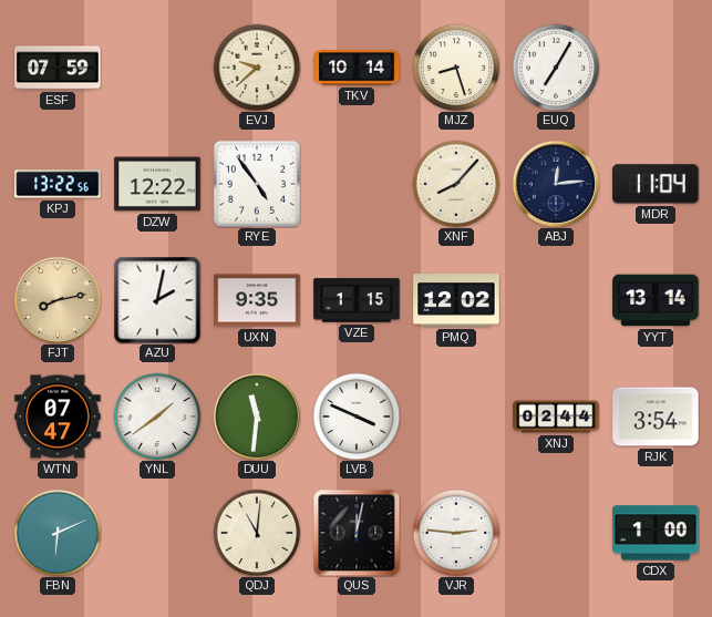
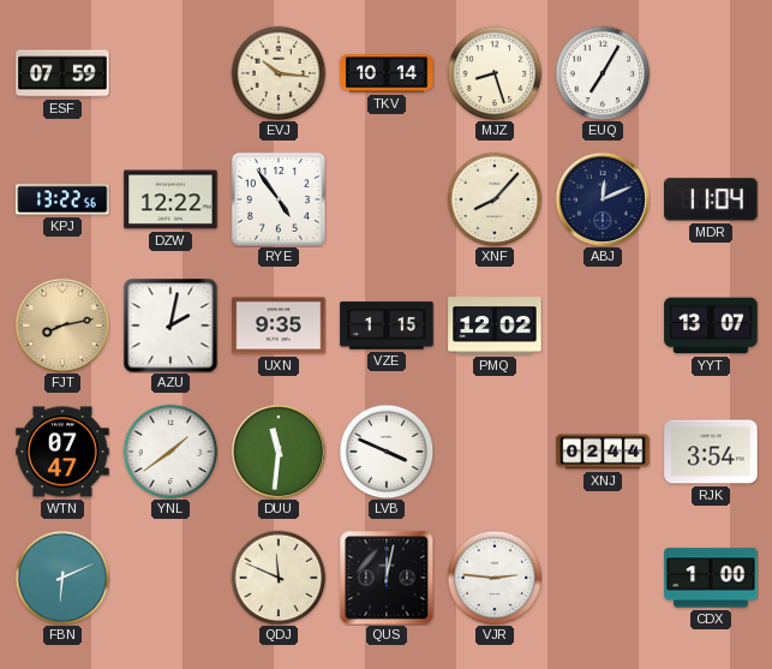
EVJ: 9:38 -> 10:16 (279, 73)
ABJ: 12:14 -> 12:11 (602, 198)
YYT: 13:14 -> 13:07 (711, 325)
QDJ: 11:01 -> 11:49 (279, 578)
